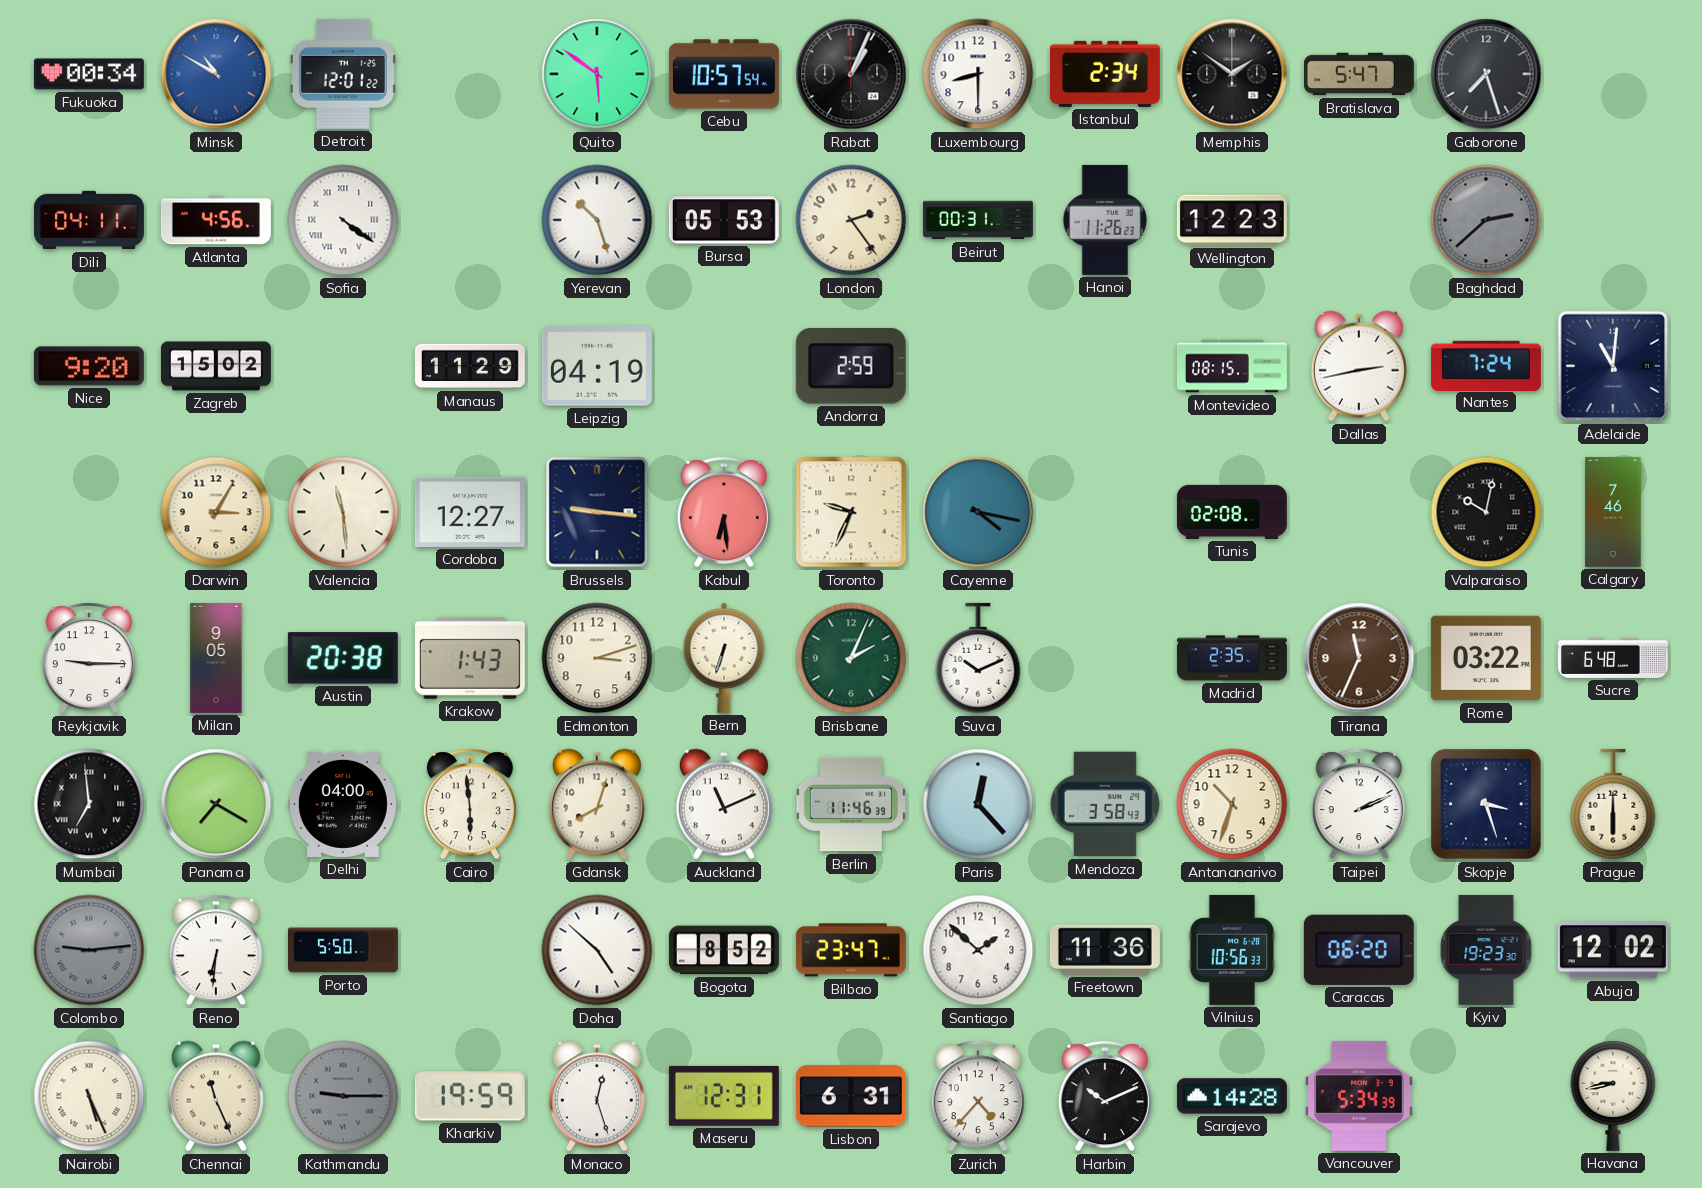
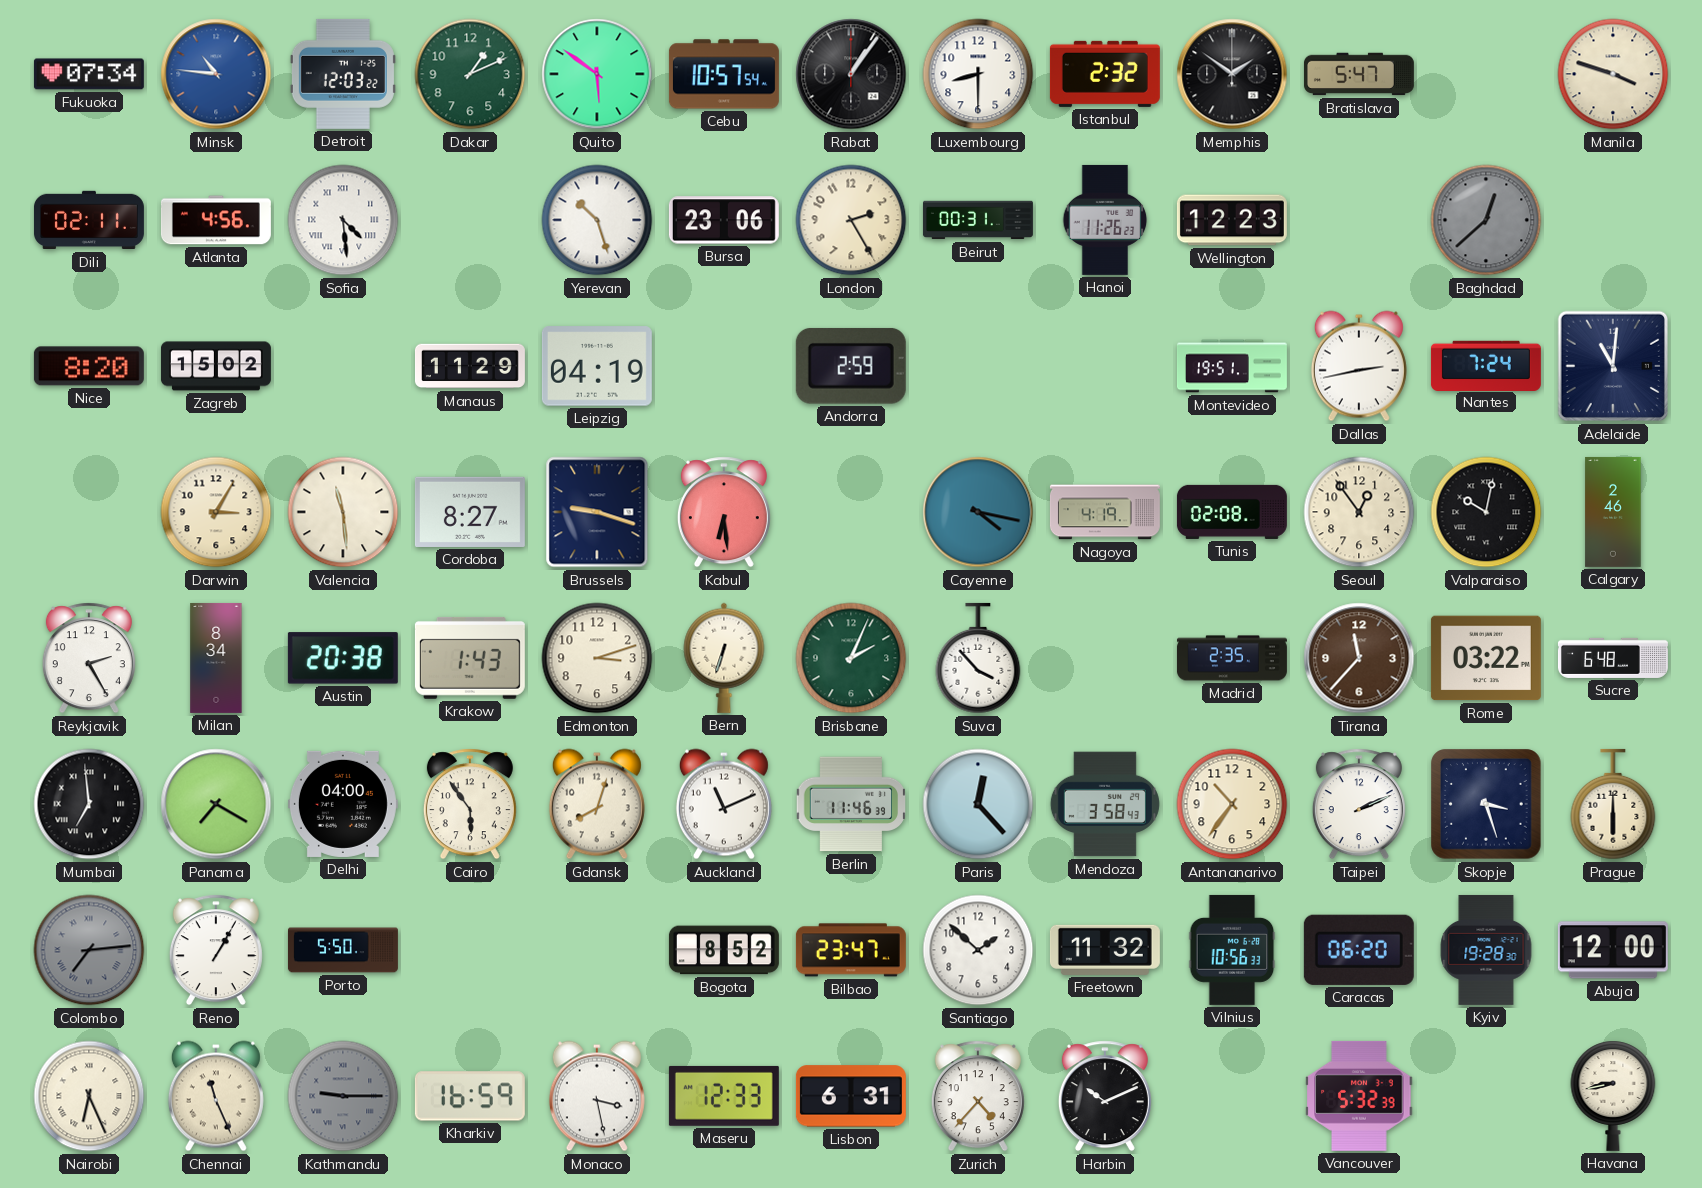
Fukuoka: 00:34 -> 07:34 (89, 74)
Minsk: 10:50 -> 10:46 (216, 74)
Detroit: 12:01 -> 12:03 (343, 74)
Dakar: none -> 1:11 (470, 74)
Rabat: 1:04 -> 1:06 (851, 74)
Istanbul: 2:34 -> 2:32 (1105, 74)
Gaborone: 7:27 -> none (1486, 74)
Manila: none -> 3:48 (1613, 74)
Dili: 04:11 -> 02:11 (89, 220)
Sofia: 4:21 -> 4:29 (343, 220)
Bursa: 05:53 -> 23:06 (724, 220)
London: 2:24 -> 2:25 (851, 220)
Baghdad: 2:38 -> 12:38 (1486, 220)
Nice: 9:20 -> 8:20 (89, 366)
Montevideo: 08:15 -> 19:51 (1232, 366)
Cordoba: 12:27 -> 8:27 (470, 512)
Brussels: 9:16 -> 9:18 (597, 512)
Toronto: 9:34 -> none (851, 512)
Nagoya: none -> 4:19 (1105, 512)
Seoul: none -> 12:54 (1359, 512)
Calgary: 7:46 -> 2:46 (1613, 512)
Reykjavik: 9:15 -> 2:25 (89, 658)
Milan: 9:05 -> 8:34 (216, 658)
Suva: 10:11 -> 3:53 (978, 658)
Tirana: 11:34 -> 11:37 (1359, 658)
Cairo: 5:59 -> 5:54 (470, 804)
Antananarivo: 10:33 -> 10:36 (1232, 804)
Colombo: 9:14 -> 7:14 (89, 950)
Reno: 6:31 -> 1:05 (216, 950)
Doha: 4:52 -> none (597, 950)
Freetown: 11:36 -> 11:32 (1105, 950)
Kyiv: 19:23 -> 19:28 (1486, 950)
Abuja: 12:02 -> 12:00 (1613, 950)
Nairobi: 5:26 -> 6:26 (89, 1096)
Kharkiv: 19:59 -> 16:59 (470, 1096)
Monaco: 12:27 -> 3:28 (597, 1096)
Maseru: 12:31 -> 12:33 (724, 1096)
Sarajevo: 14:28 -> none (1232, 1096)
Vancouver: 5:34 -> 5:32 (1359, 1096)
